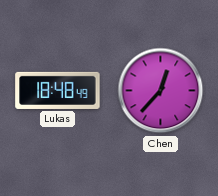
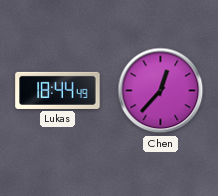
Lukas: 18:48 -> 18:44 (58, 90)
